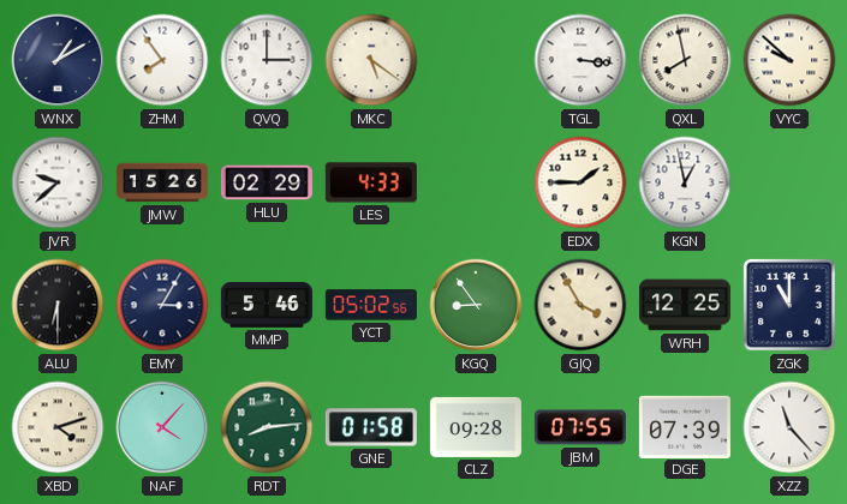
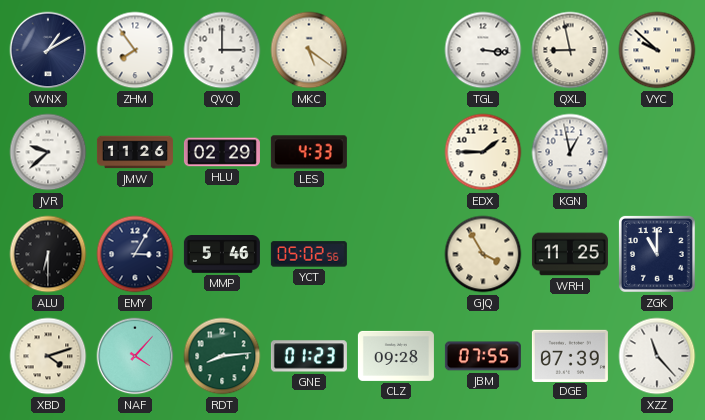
QXL: 7:58 -> 8:58 (570, 50)
JMW: 15:26 -> 11:26 (135, 152)
KGQ: 8:54 -> none (476, 305)
WRH: 12:25 -> 11:25 (570, 254)
GNE: 01:58 -> 01:23 (309, 356)
